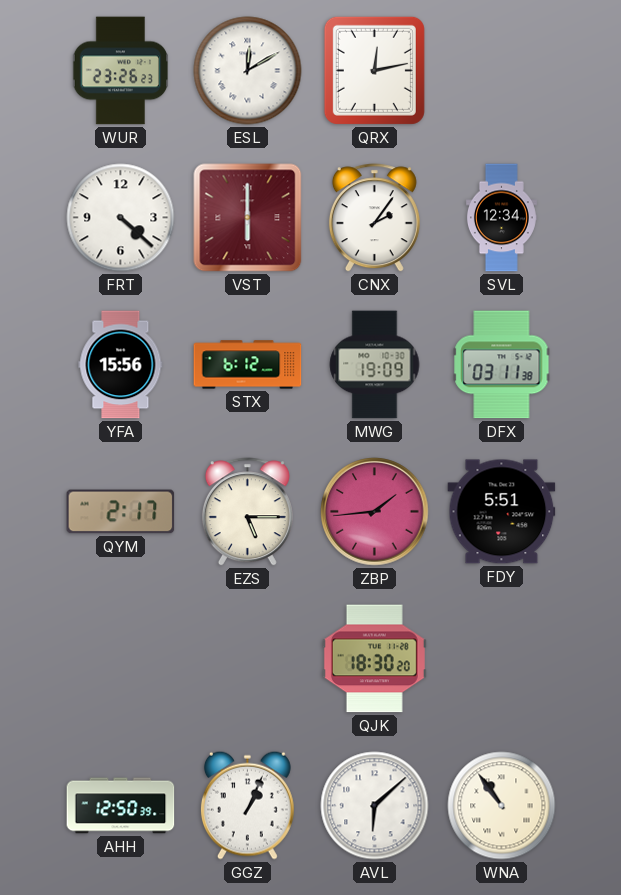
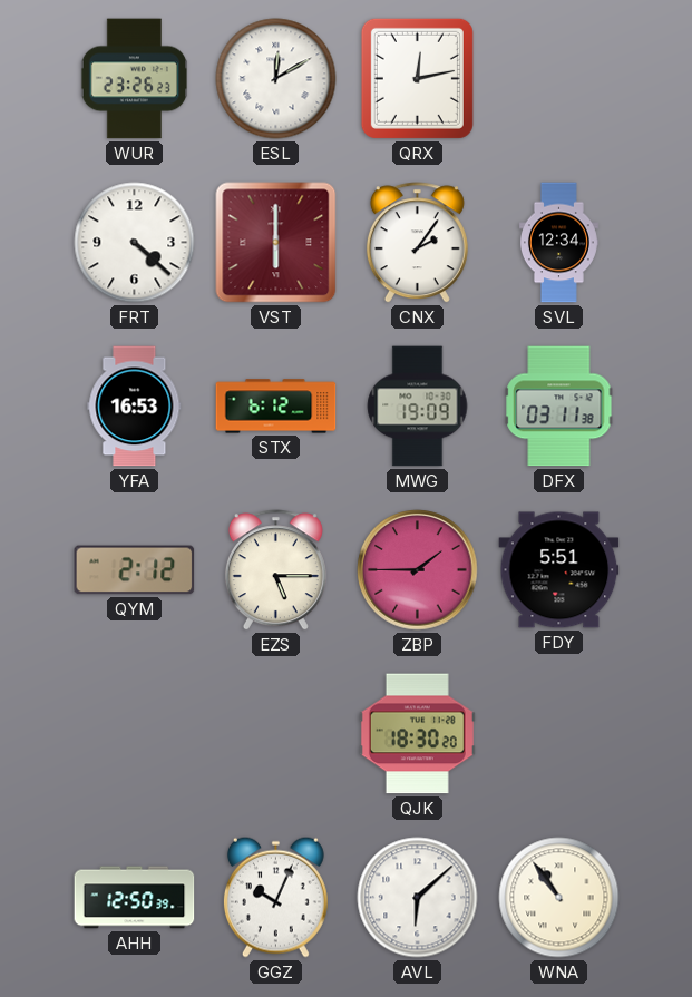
YFA: 15:56 -> 16:53 (135, 407)
QYM: 2:17 -> 2:12 (135, 570)
ZBP: 1:44 -> 1:45 (418, 570)
GGZ: 1:04 -> 10:04 (275, 897)
